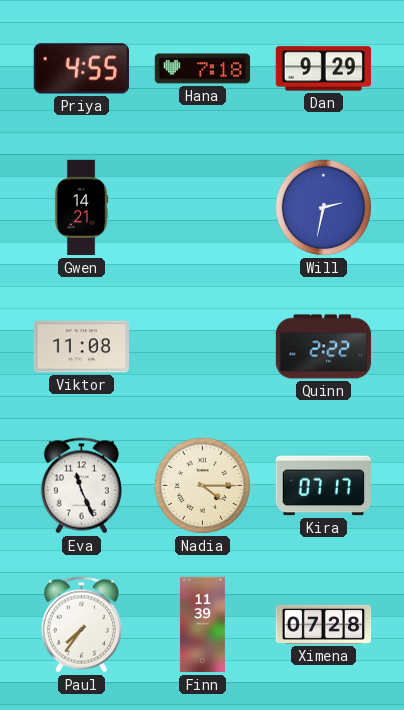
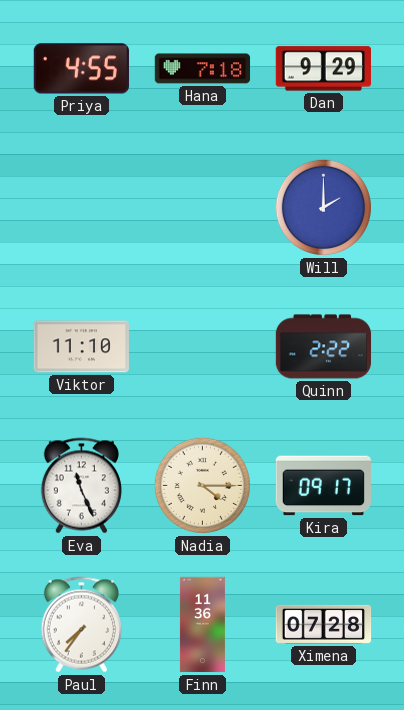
Gwen: 14:21 -> none (81, 208)
Will: 2:32 -> 2:00 (323, 207)
Viktor: 11:08 -> 11:10 (81, 347)
Kira: 07:17 -> 09:17 (323, 486)
Finn: 11:39 -> 11:36 (202, 625)
